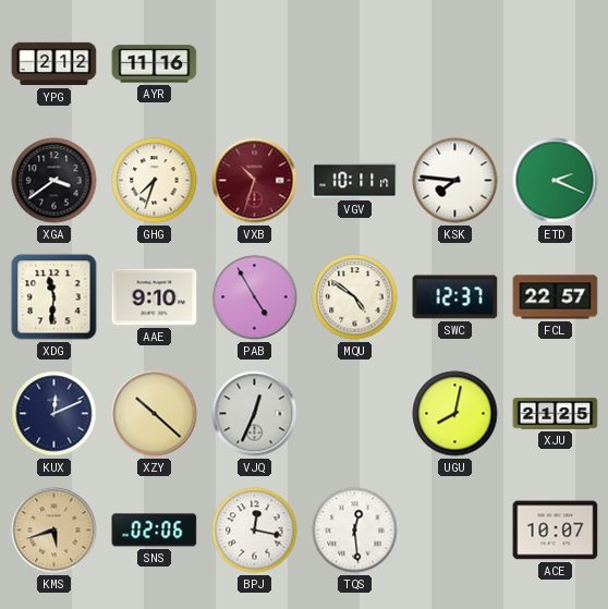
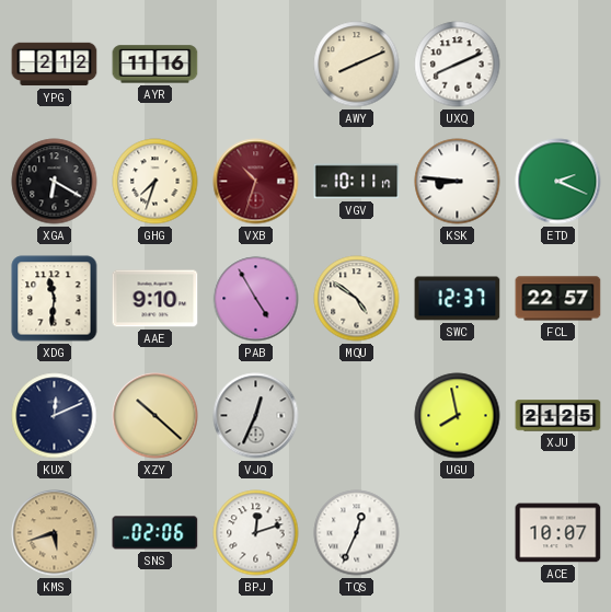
AWY: none -> 8:11 (357, 65)
UXQ: none -> 8:11 (458, 65)
XGA: 3:39 -> 6:20 (55, 182)
KSK: 7:46 -> 8:46 (458, 182)
UGU: 8:02 -> 7:58 (458, 416)
BPJ: 12:17 -> 12:12 (256, 533)
TQS: 12:29 -> 12:34 (357, 533)
